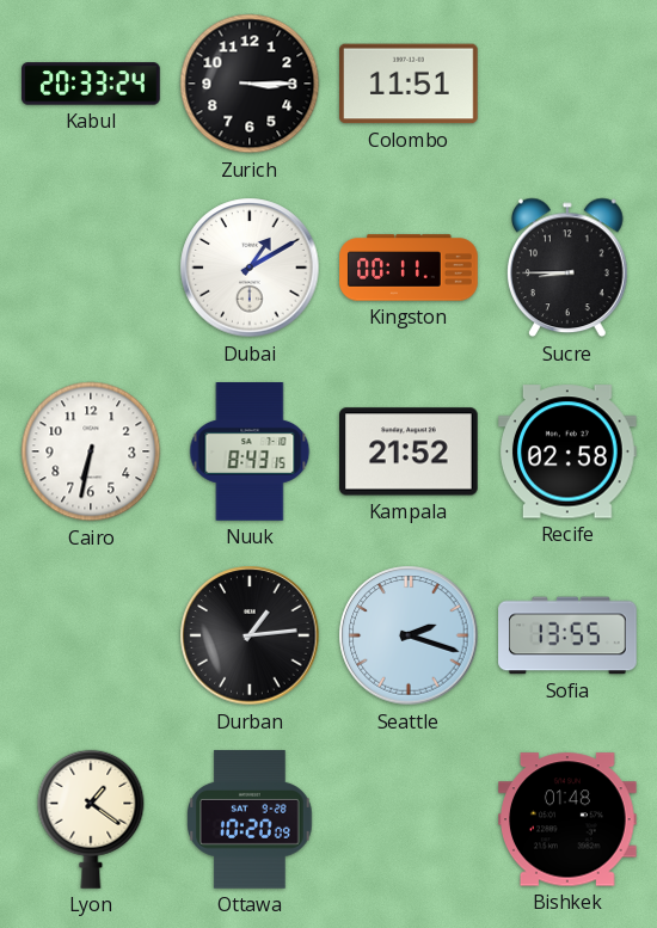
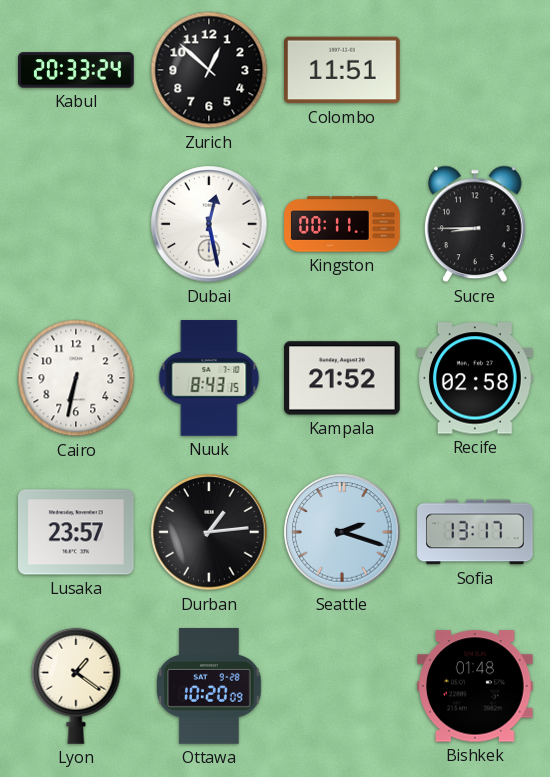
Zurich: 3:15 -> 12:52 (209, 70)
Dubai: 1:10 -> 12:28 (209, 224)
Lusaka: none -> 23:57 (77, 532)
Sofia: 13:55 -> 13:17 (475, 532)
